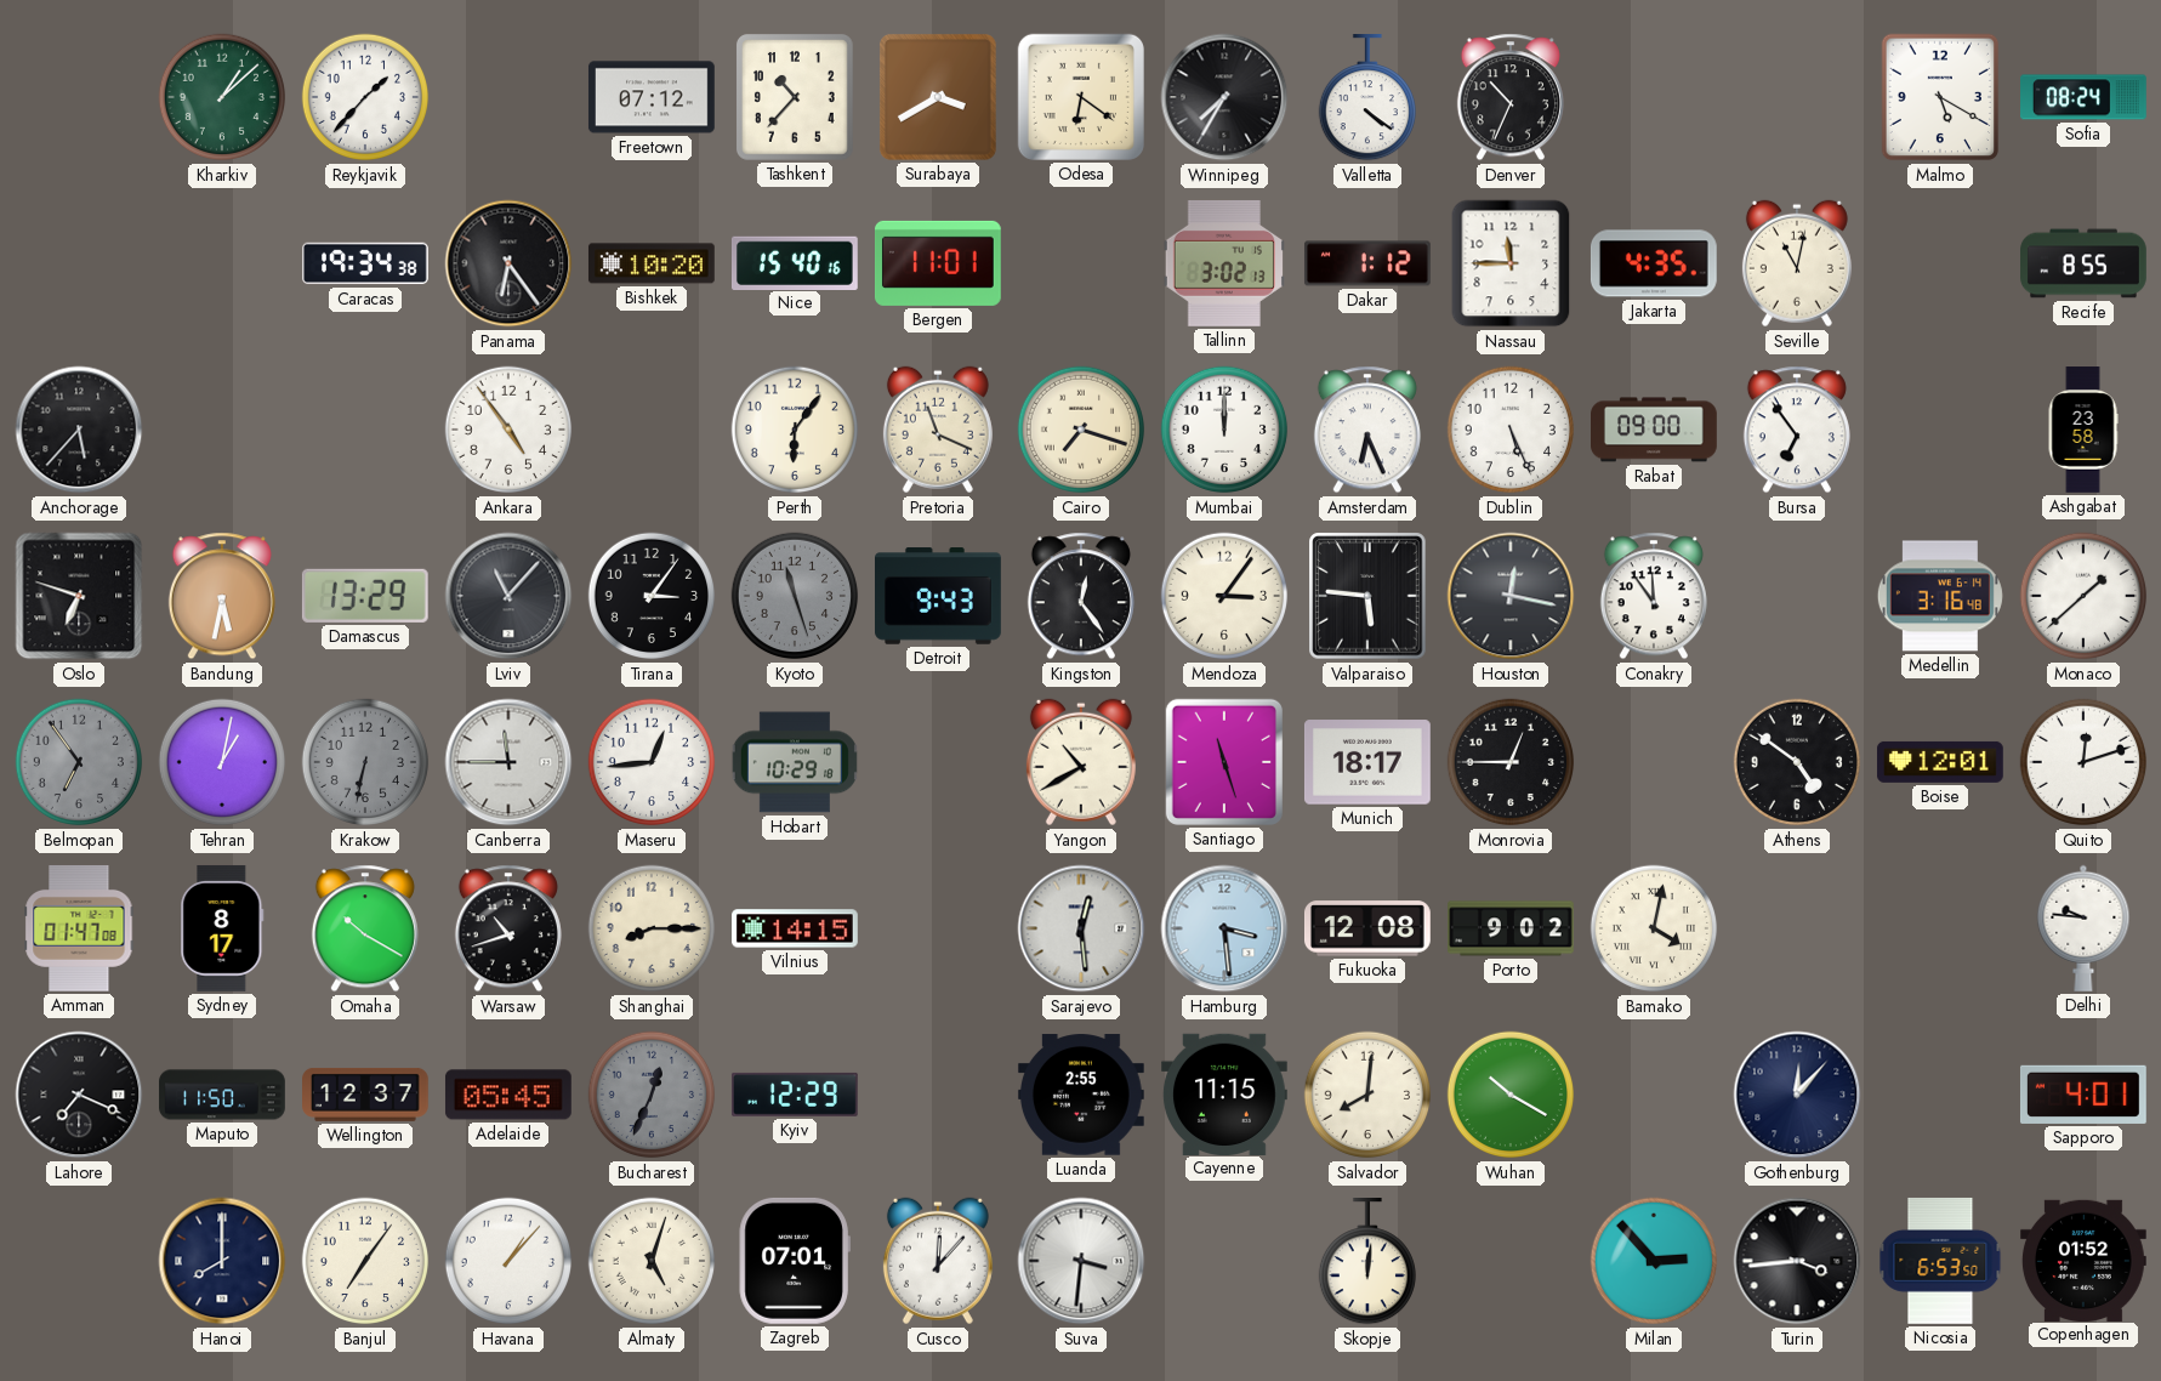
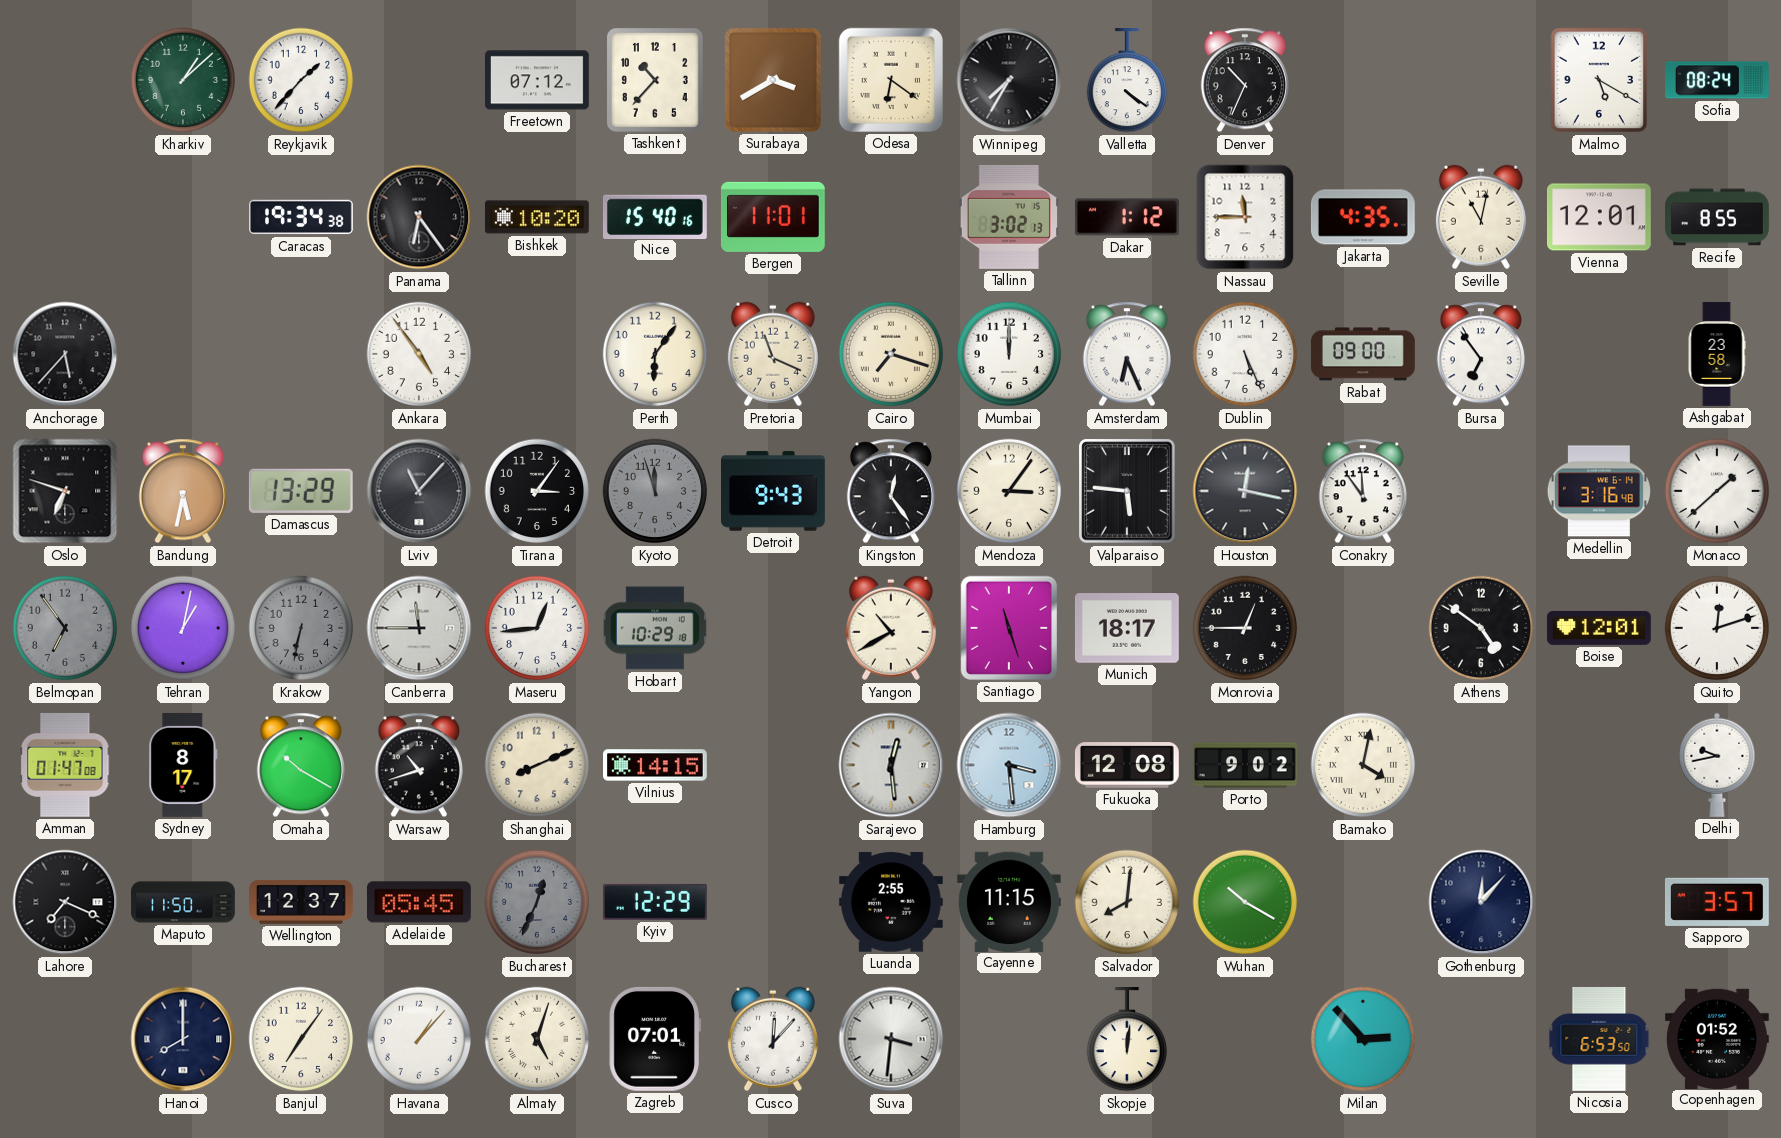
Vienna: none -> 12:01 (1600, 217)
Kyoto: 11:27 -> 11:57 (655, 491)
Shanghai: 8:15 -> 8:11 (537, 765)
Delhi: 9:46 -> 9:43 (1717, 765)
Sapporo: 4:01 -> 3:57 (1717, 902)
Turin: 3:44 -> none (1797, 1261)
